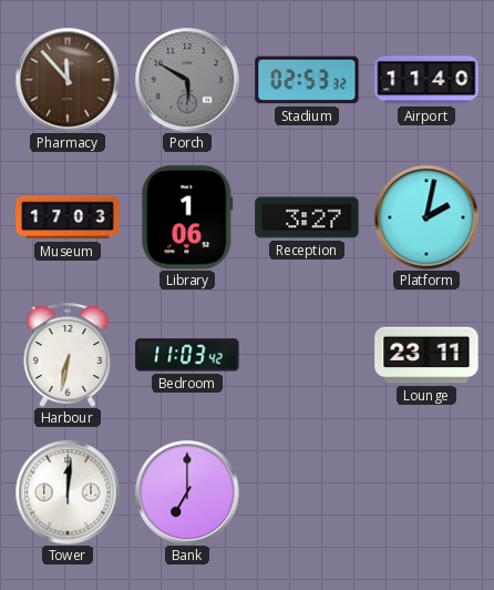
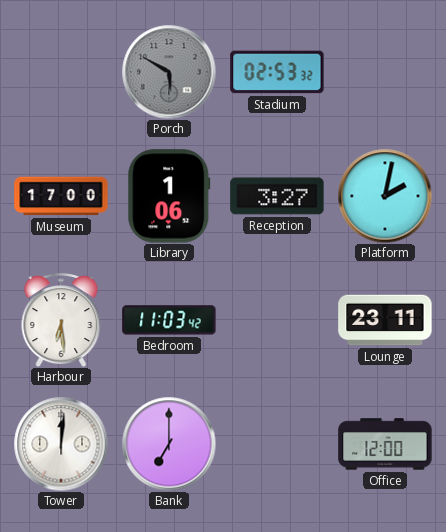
Pharmacy: 11:53 -> none (68, 80)
Airport: 11:40 -> none (426, 80)
Museum: 17:03 -> 17:00 (61, 196)
Harbour: 6:32 -> 6:29 (61, 320)
Office: none -> 12:00 (385, 444)
